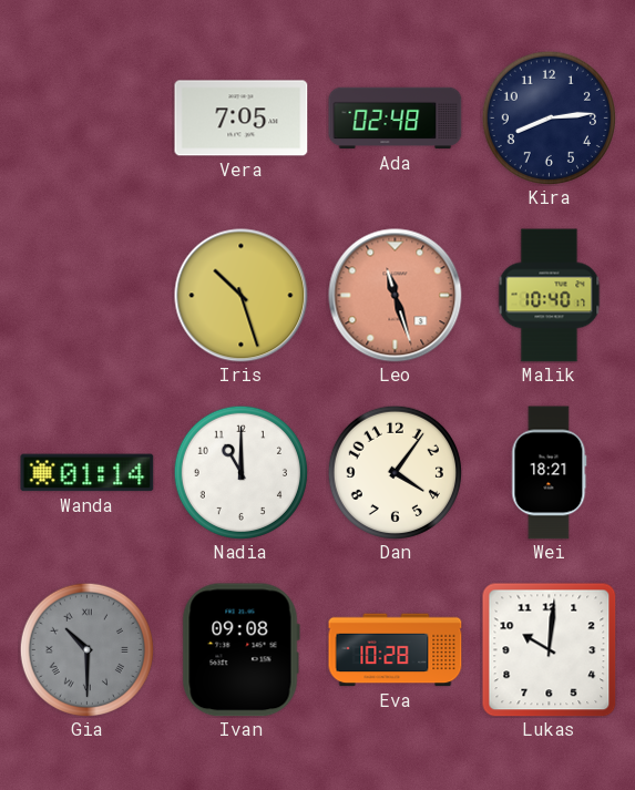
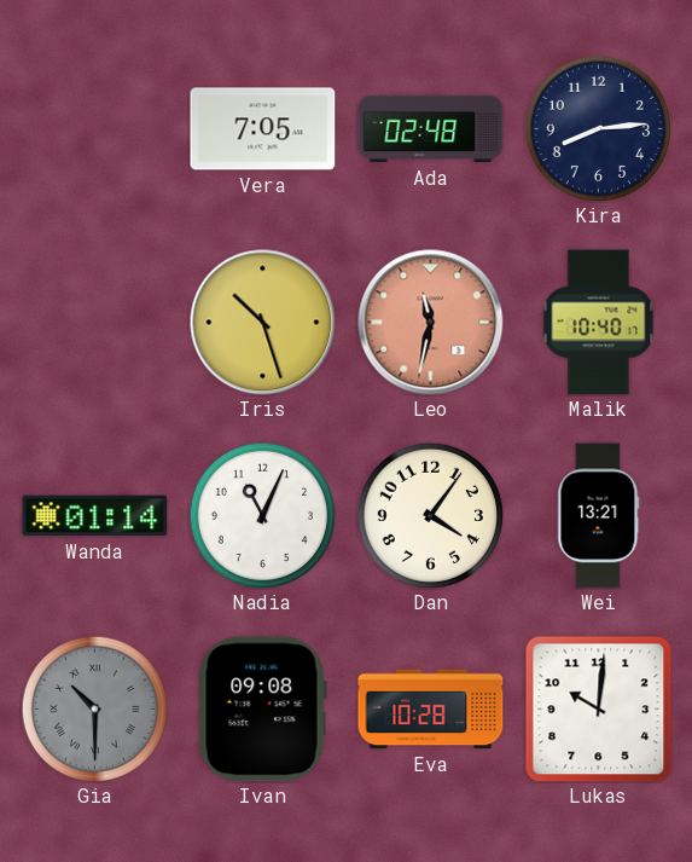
Leo: 11:27 -> 11:32 (431, 323)
Nadia: 11:00 -> 11:04 (262, 515)
Wei: 18:21 -> 13:21 (599, 516)
